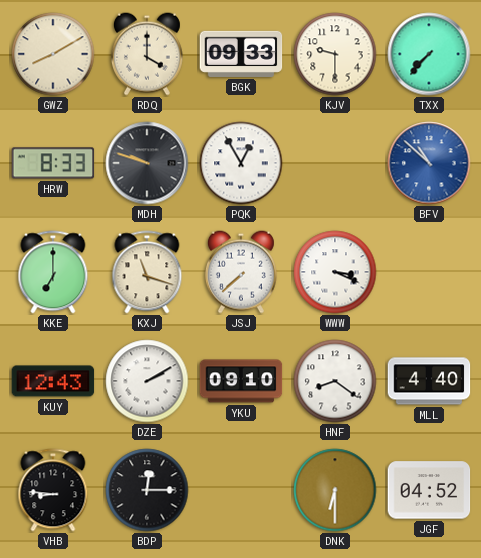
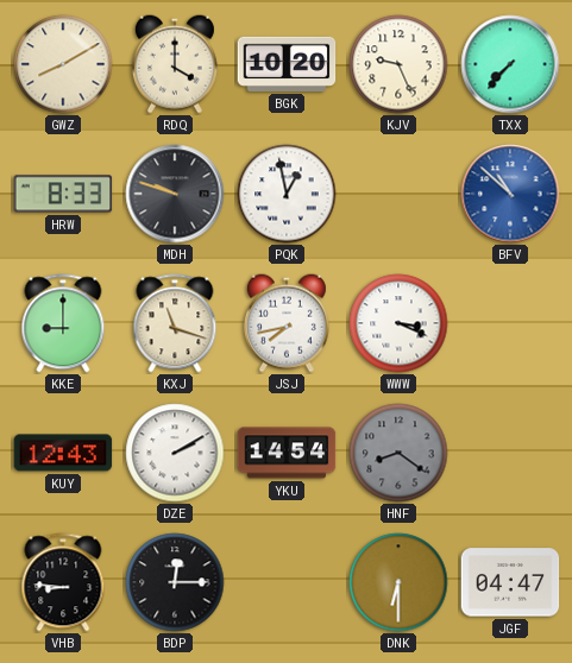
BGK: 09:33 -> 10:20 (287, 64)
KJV: 9:30 -> 9:26 (398, 64)
PQK: 12:55 -> 12:58 (287, 194)
KKE: 7:00 -> 9:00 (63, 323)
JSJ: 7:38 -> 7:43 (287, 323)
YKU: 09:10 -> 14:54 (287, 453)
HNF dial: white -> grey (398, 453)
MLL: 4:40 -> none (429, 381)
JGF: 04:52 -> 04:47 (510, 582)
